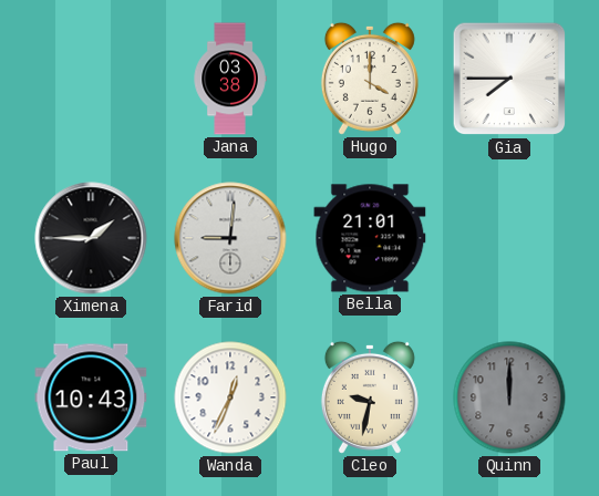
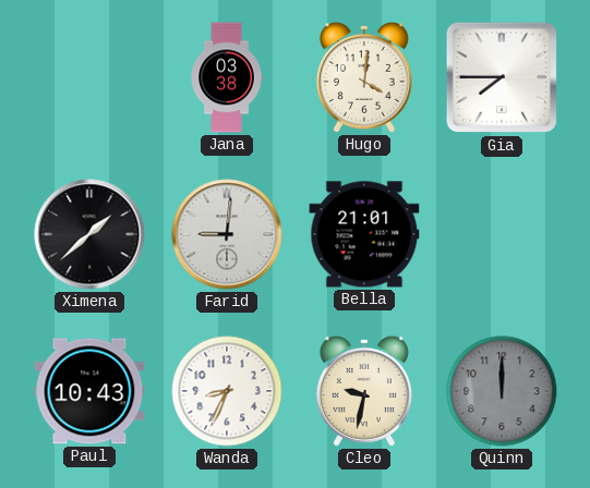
Hugo: 4:00 -> 4:01 (364, 77)
Ximena: 1:45 -> 1:38 (89, 234)
Wanda: 12:34 -> 8:34 (227, 391)
